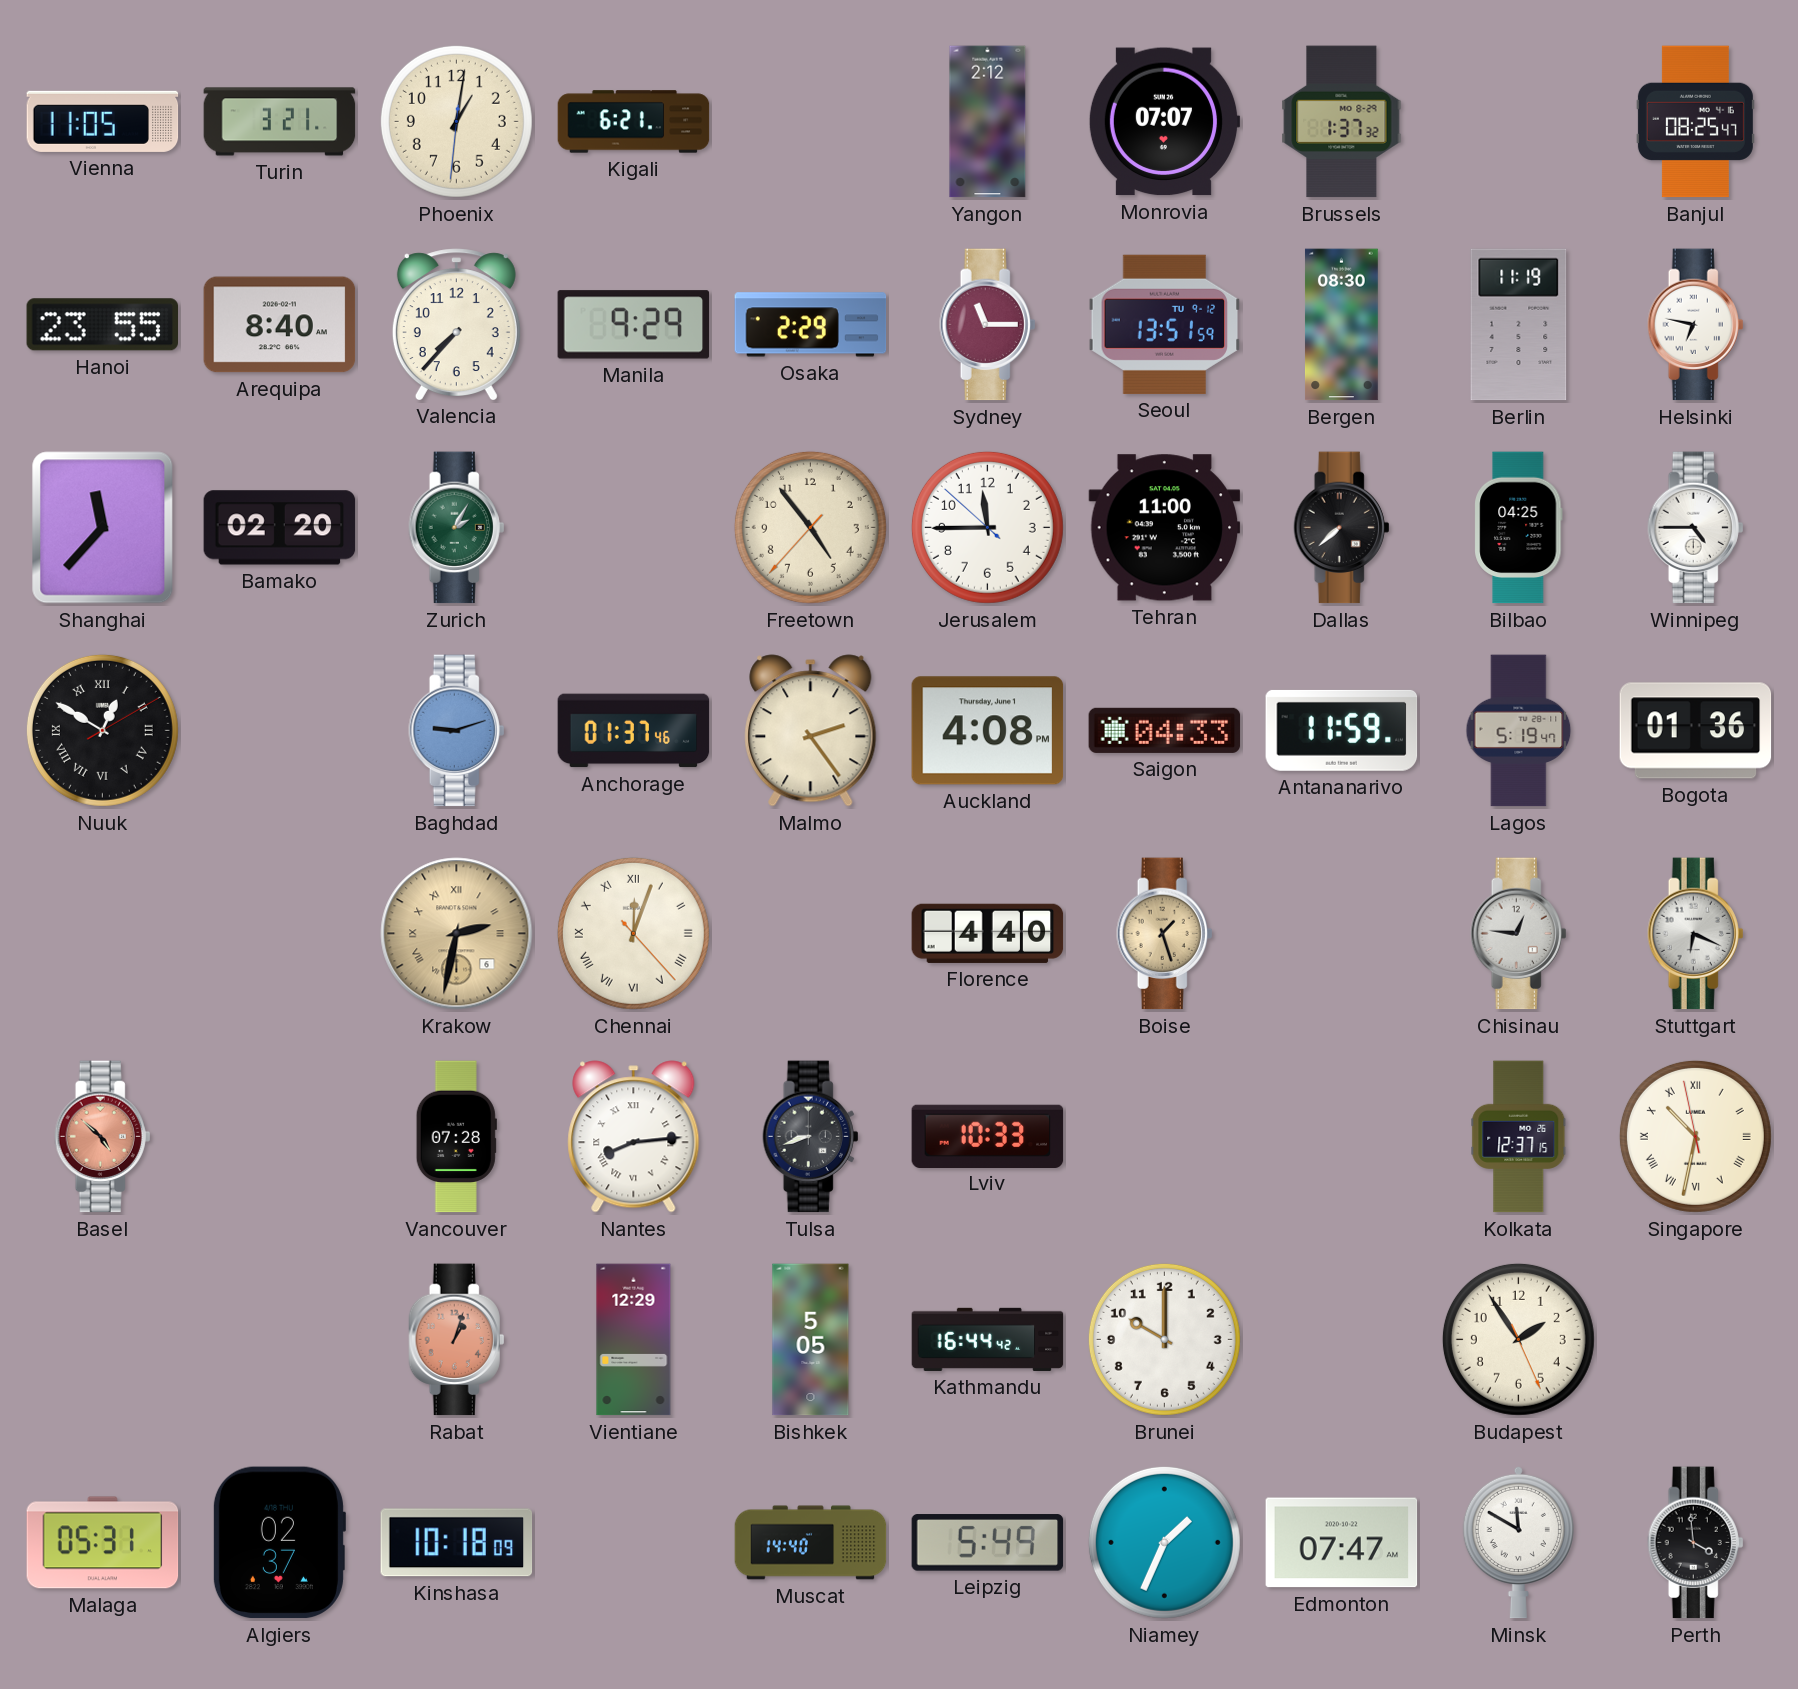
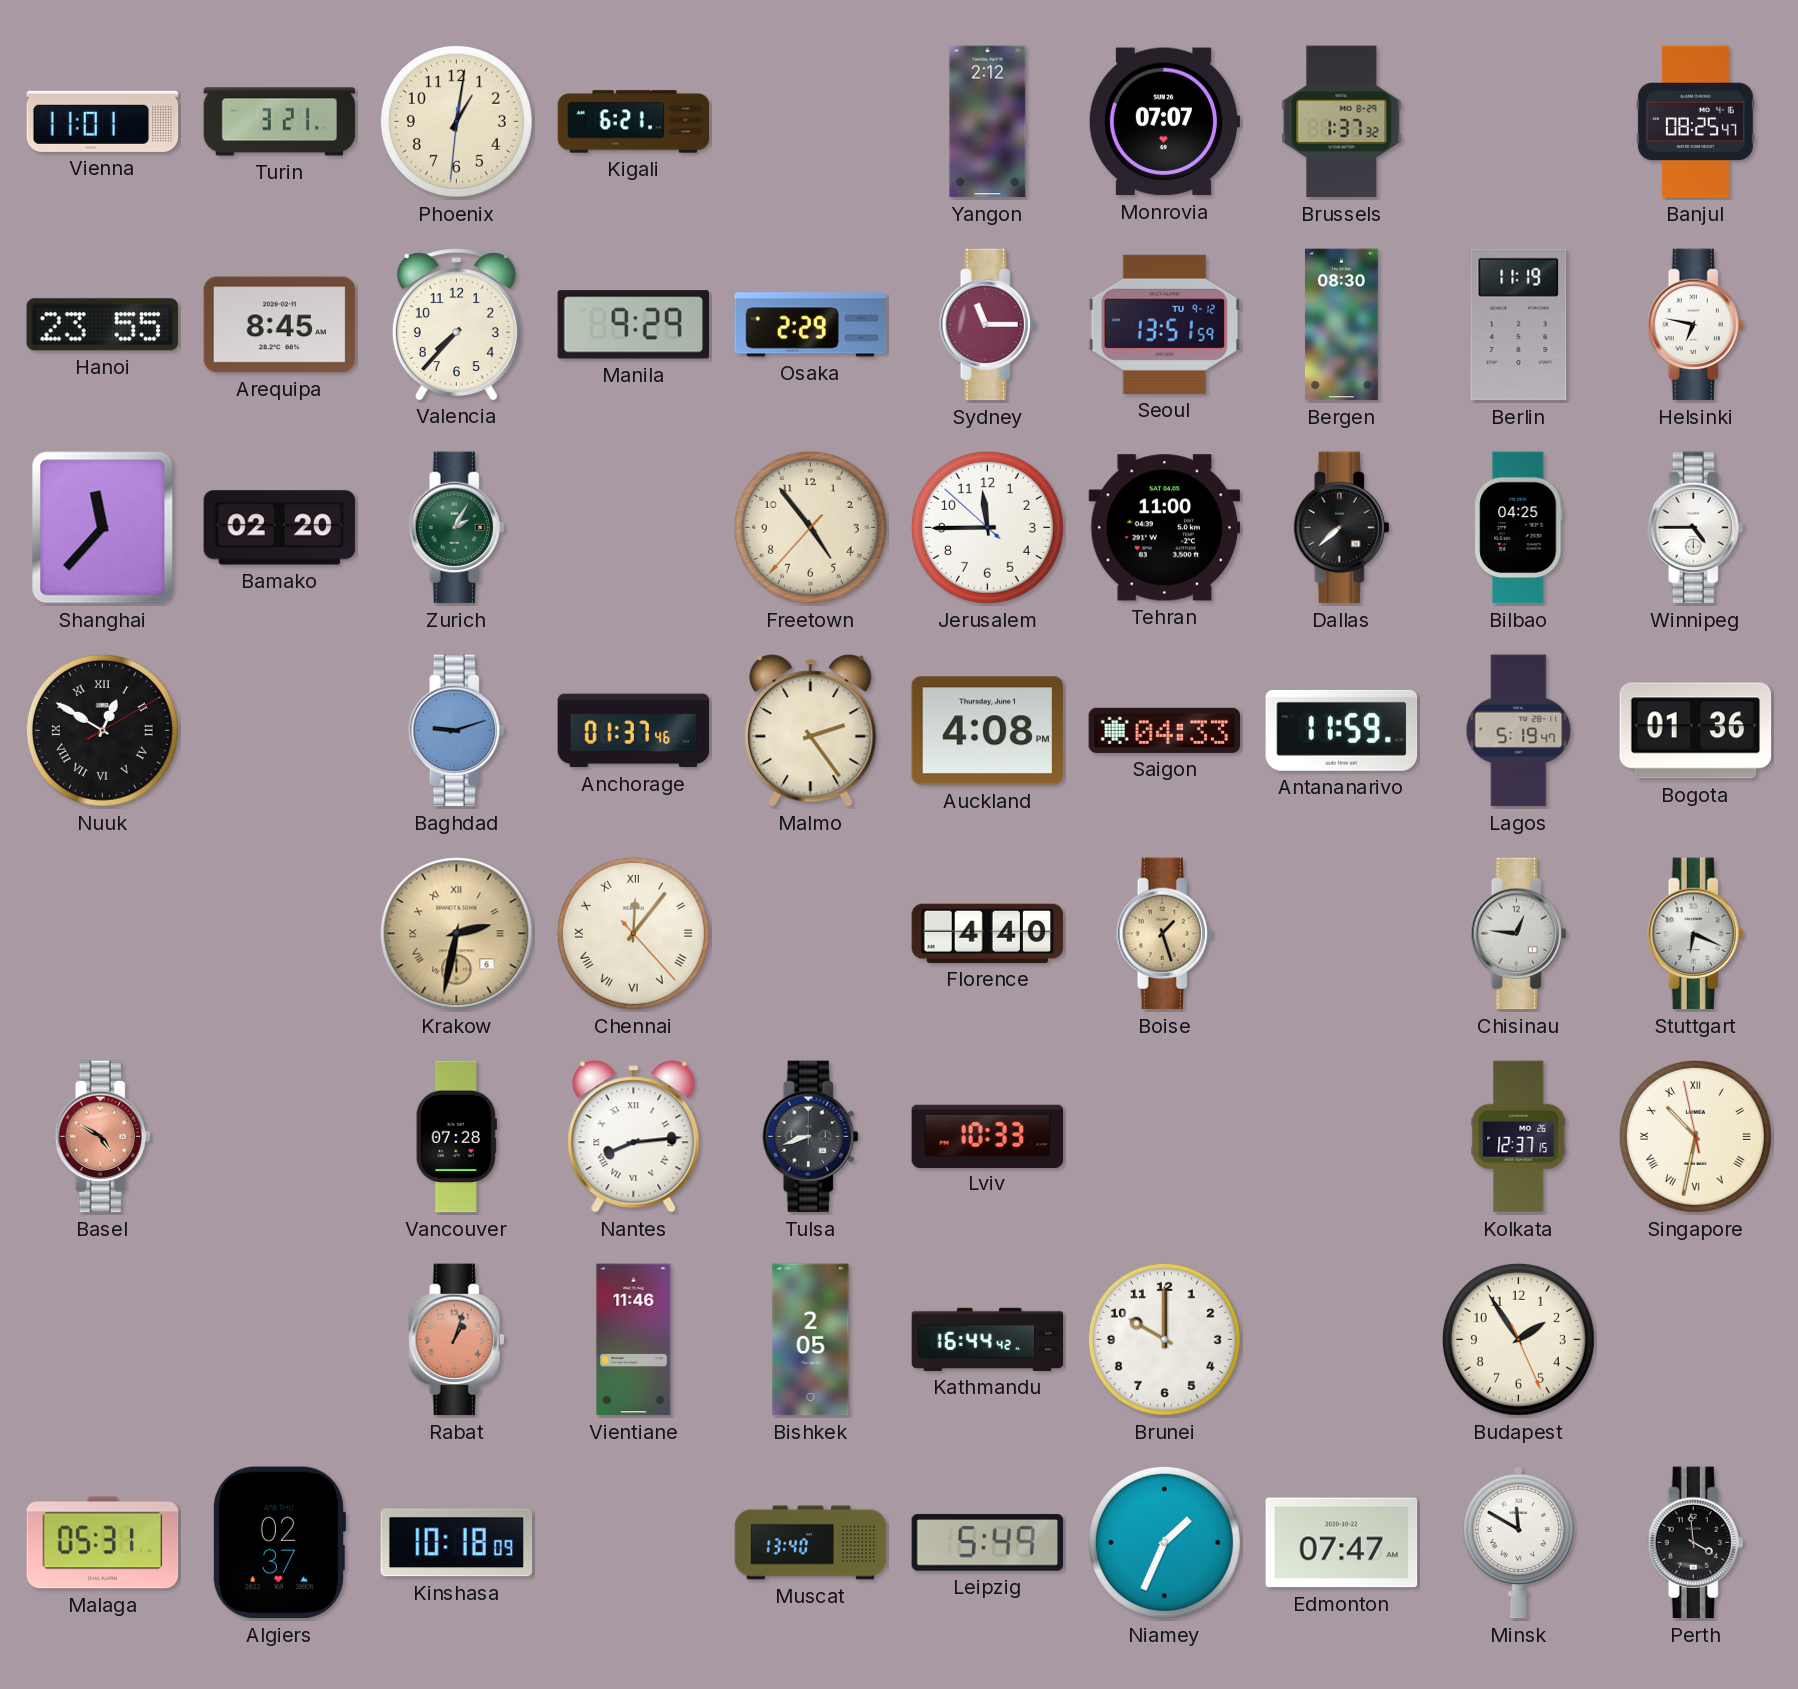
Vienna: 11:05 -> 11:01 (103, 121)
Arequipa: 8:40 -> 8:45 (280, 325)
Chennai: 12:03 -> 12:06 (633, 933)
Basel: 4:52 -> 4:50 (103, 1137)
Vientiane: 12:29 -> 11:46 (634, 1340)
Bishkek: 5:05 -> 2:05 (811, 1340)
Muscat: 14:40 -> 13:40 (811, 1543)
